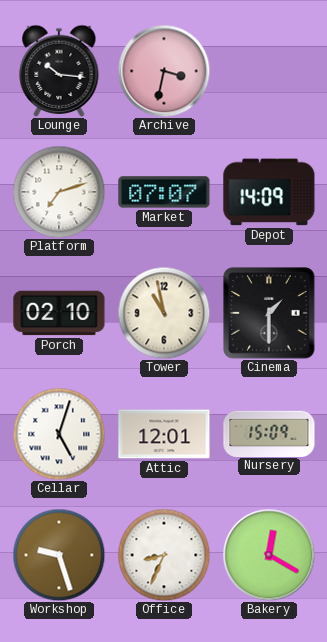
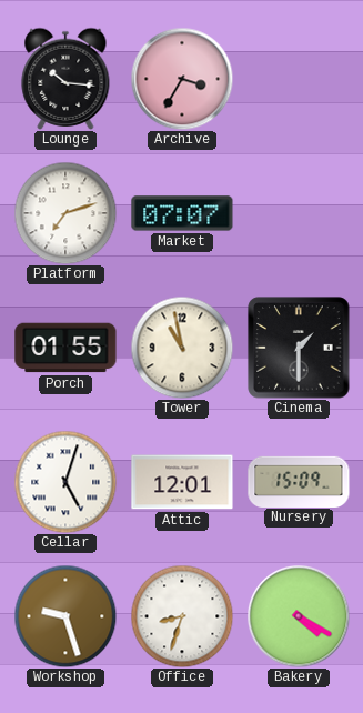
Archive: 3:32 -> 3:35 (182, 79)
Depot: 14:09 -> none (269, 192)
Porch: 02:10 -> 01:55 (65, 348)
Office: 8:34 -> 8:33 (182, 616)
Bakery: 12:20 -> 4:20 (299, 616)
